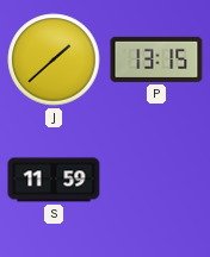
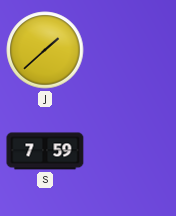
P: 13:15 -> none (156, 59)
S: 11:59 -> 7:59 (45, 151)
